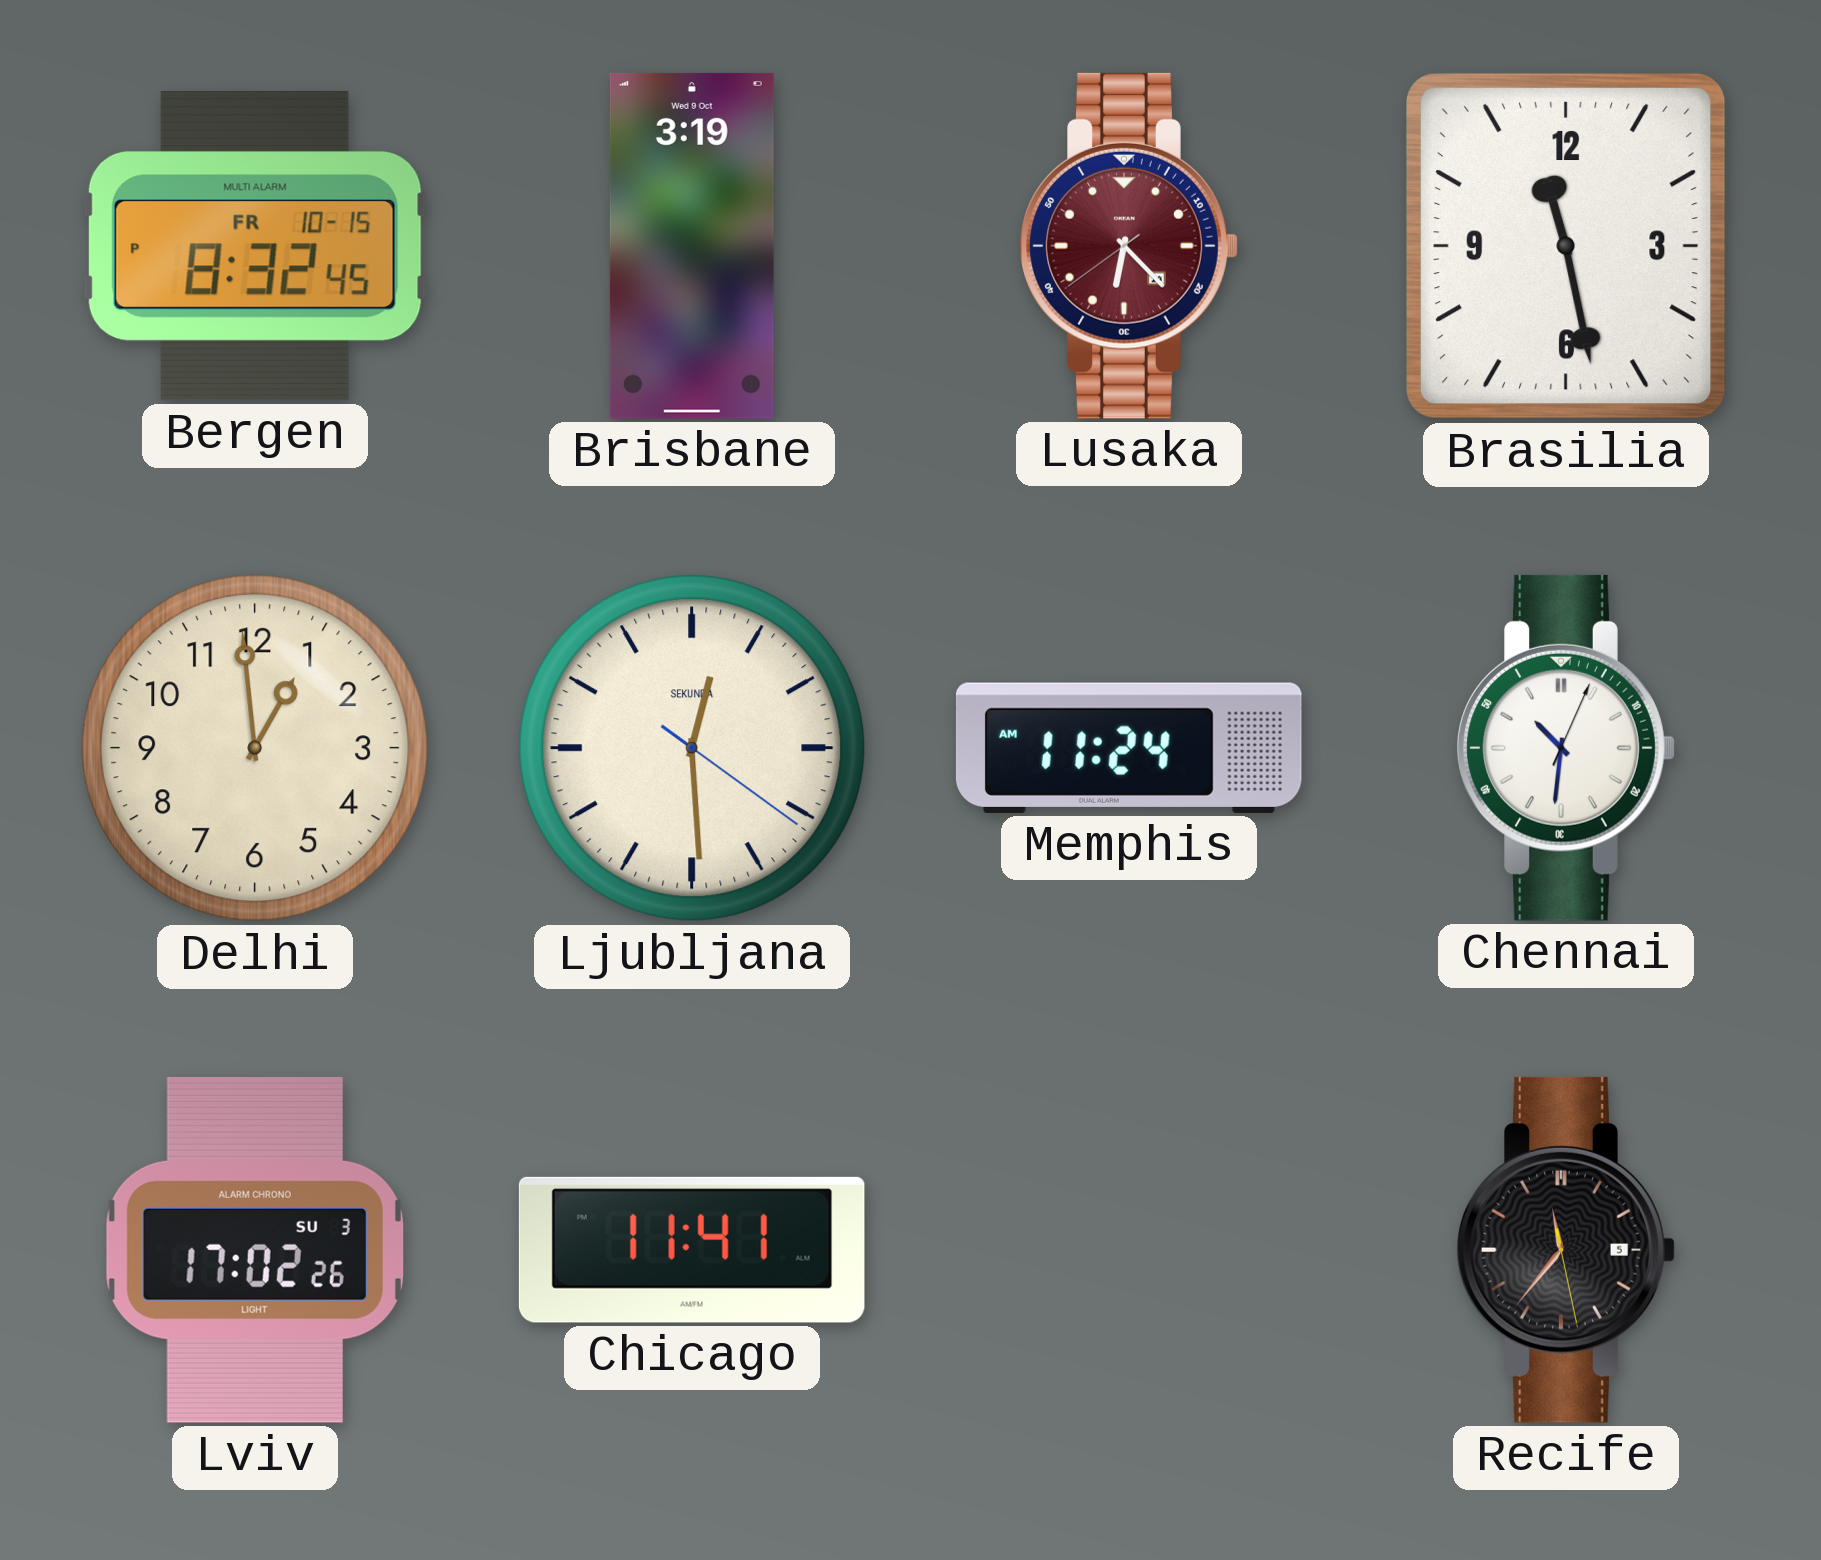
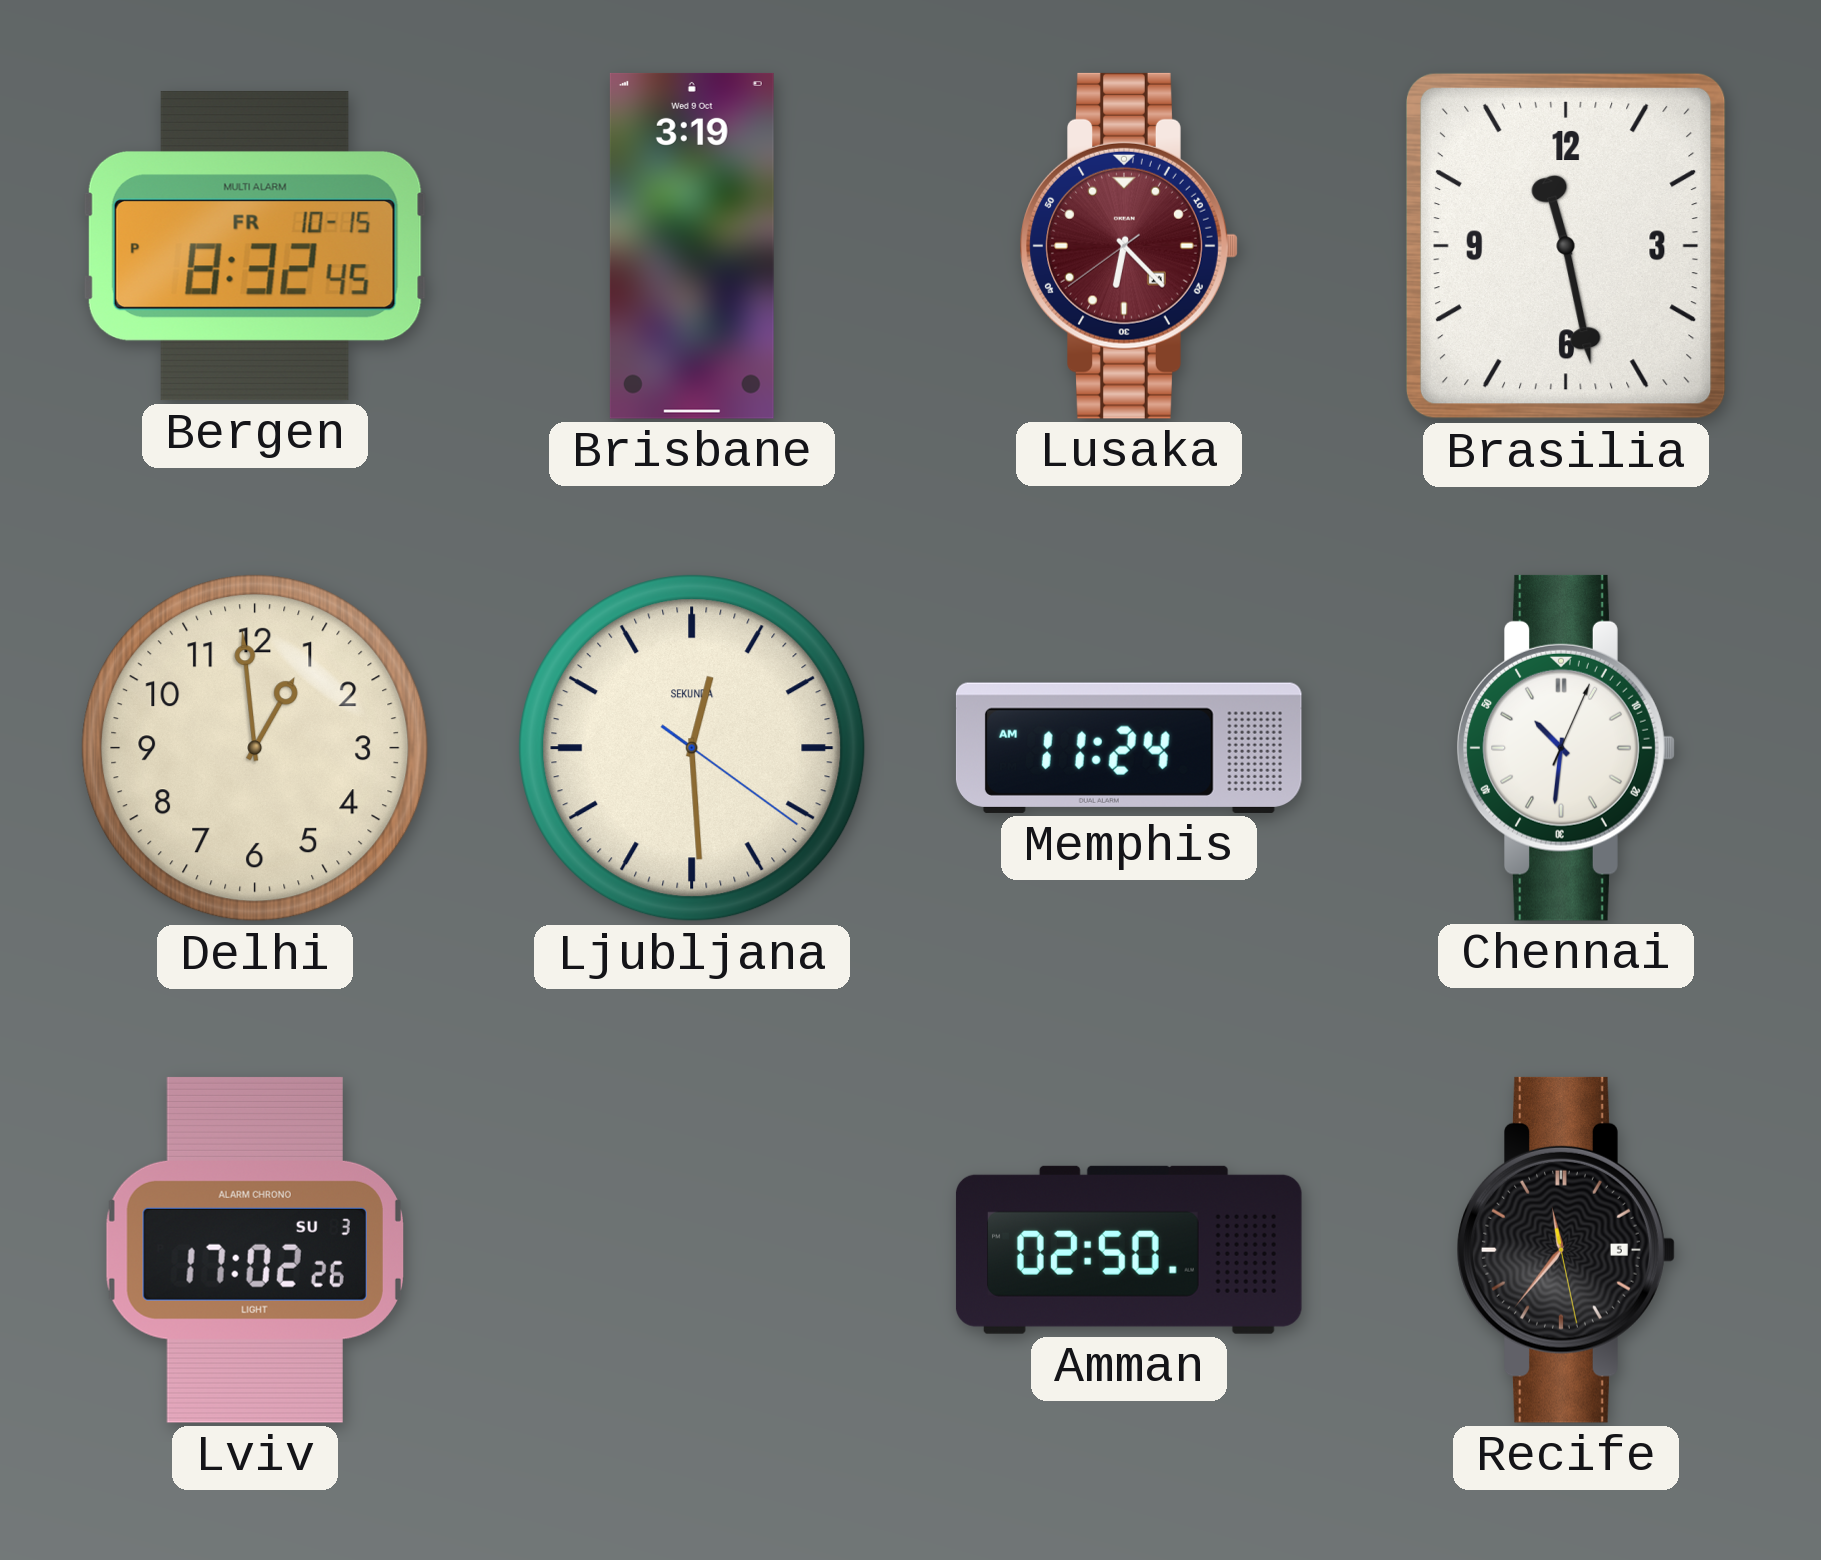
Chicago: 11:41 -> none (692, 1250)
Amman: none -> 02:50 (1129, 1250)
